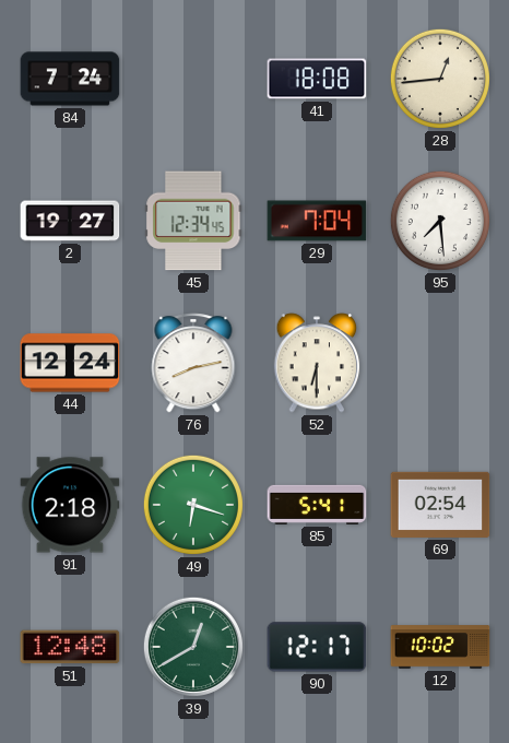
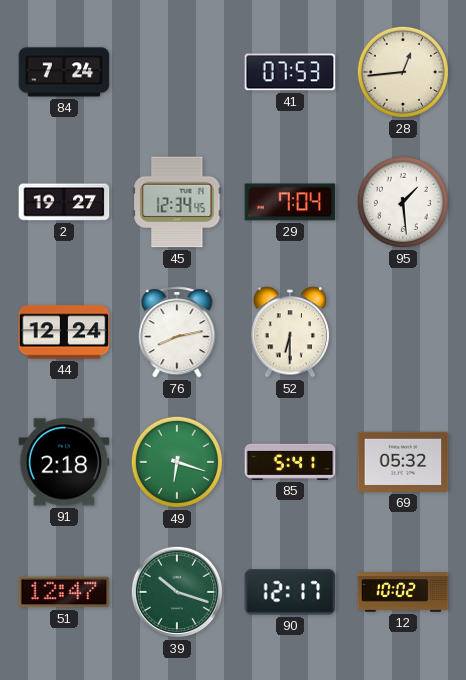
41: 18:08 -> 07:53 (290, 72)
95: 7:29 -> 1:29 (403, 202)
69: 02:54 -> 05:32 (403, 462)
51: 12:48 -> 12:47 (64, 592)
39: 12:40 -> 10:18 (177, 592)
